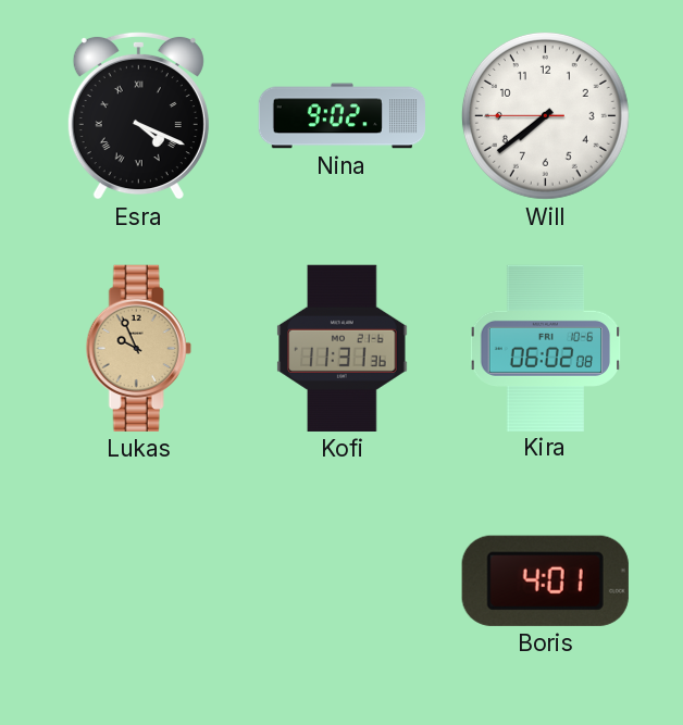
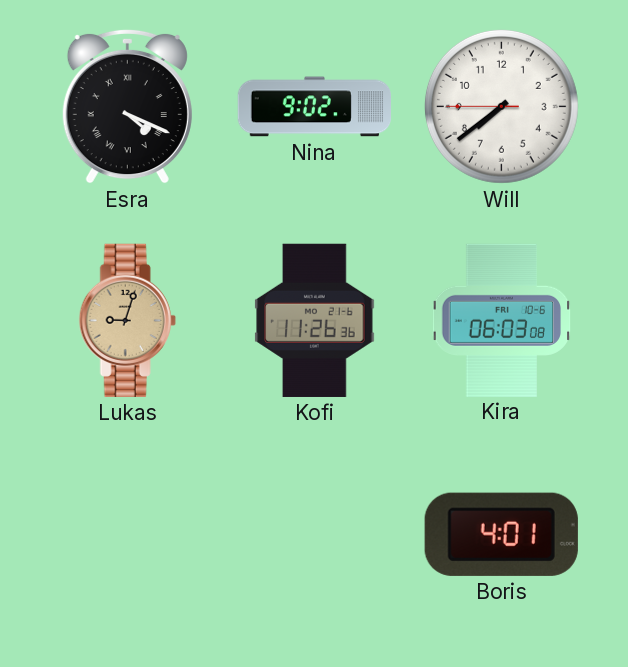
Lukas: 9:56 -> 9:03 (127, 320)
Kofi: 11:31 -> 11:26 (315, 320)
Kira: 06:02 -> 06:03 (502, 320)
